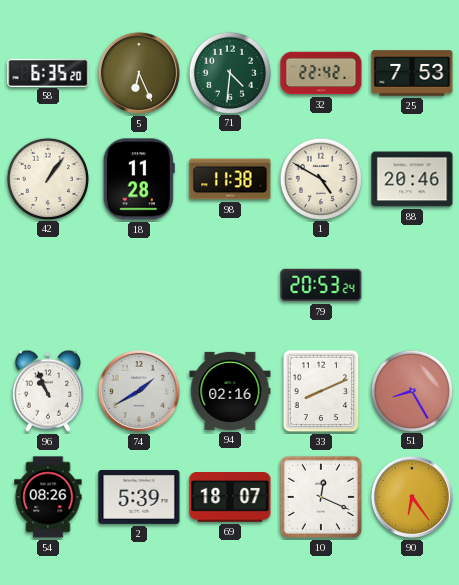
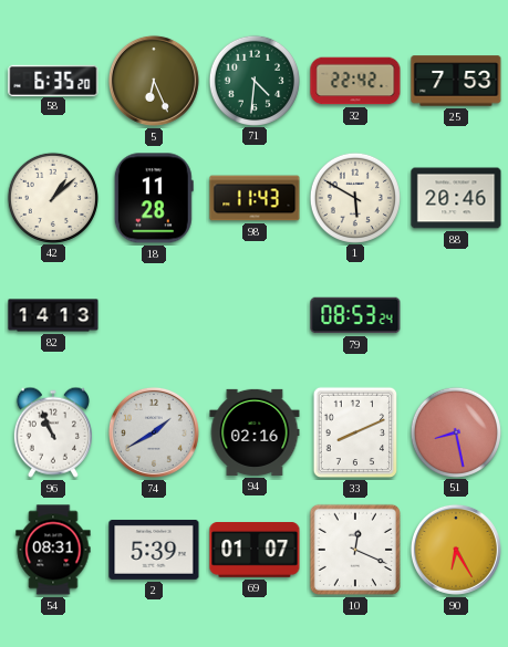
42: 1:06 -> 1:08 (52, 197)
98: 11:38 -> 11:43 (255, 198)
1: 4:50 -> 5:50 (354, 197)
82: none -> 14:13 (53, 315)
79: 20:53 -> 08:53 (355, 315)
51: 8:25 -> 8:28 (455, 431)
54: 08:26 -> 08:31 (53, 550)
69: 18:07 -> 01:07 (255, 551)
90: 6:24 -> 6:25 (456, 550)
